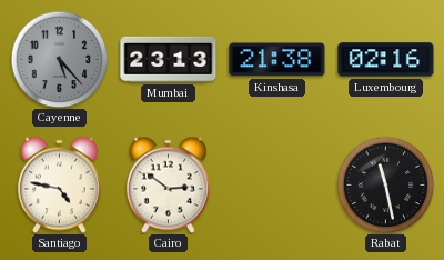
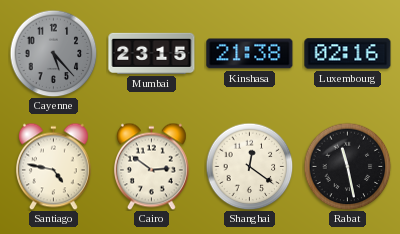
Mumbai: 23:13 -> 23:15 (152, 53)
Shanghai: none -> 12:21 (249, 166)
